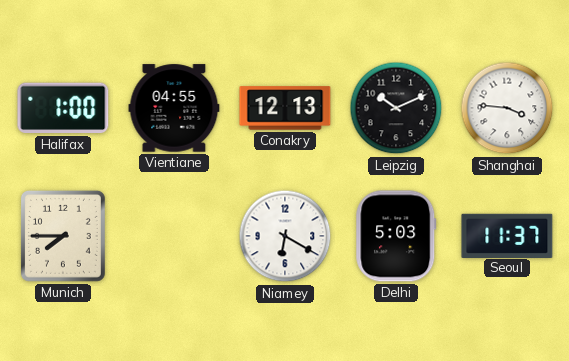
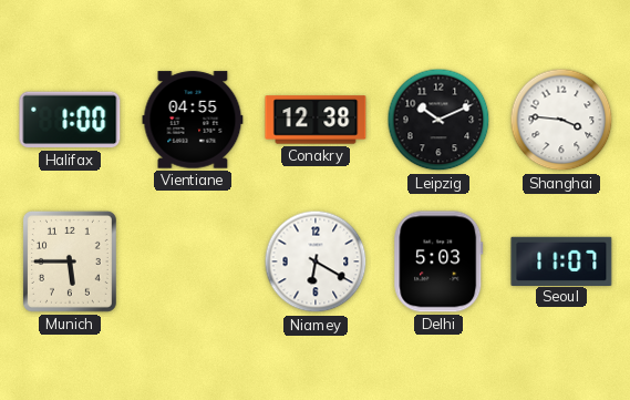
Conakry: 12:13 -> 12:38 (316, 120)
Munich: 7:45 -> 5:45 (70, 261)
Seoul: 11:37 -> 11:07 (561, 260)
